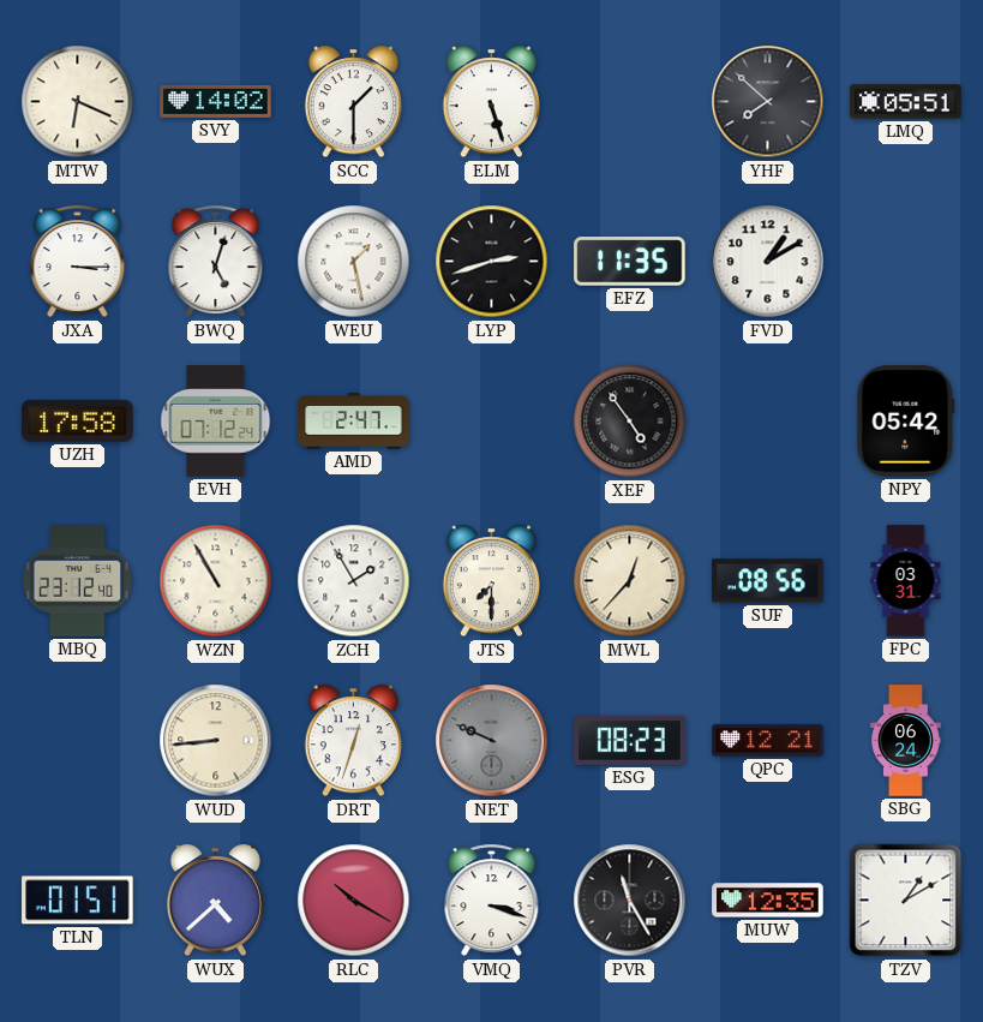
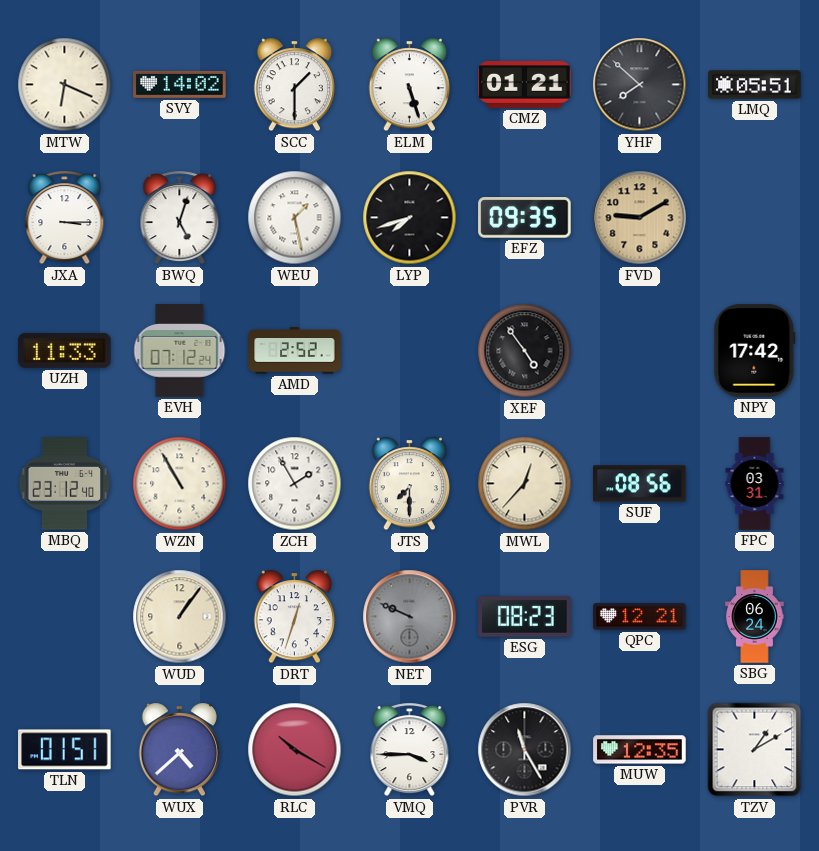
CMZ: none -> 01:21 (525, 85)
LYP: 2:42 -> 7:42 (410, 218)
EFZ: 11:35 -> 09:35 (525, 218)
FVD: 1:10 -> 9:10 (640, 218)
FVD dial: white -> champagne (640, 218)
UZH: 17:58 -> 11:33 (65, 350)
AMD: 2:47 -> 2:52 (295, 351)
NPY: 05:42 -> 17:42 (755, 351)
WUD: 8:44 -> 1:06 (180, 617)
VMQ: 3:18 -> 3:45 (410, 750)
